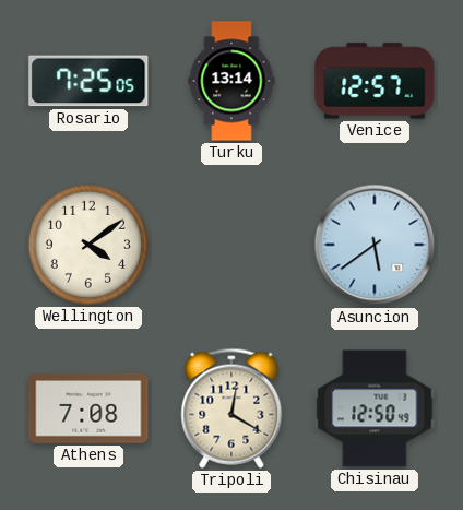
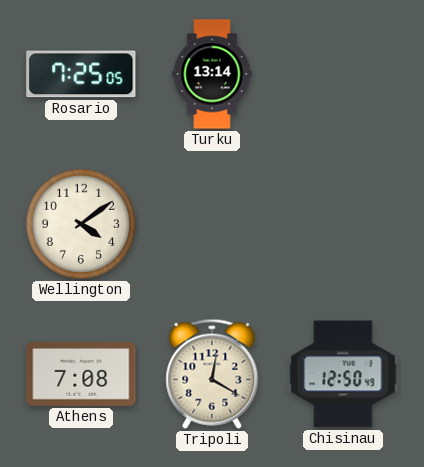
Venice: 12:57 -> none (375, 81)
Asuncion: 5:39 -> none (375, 245)
